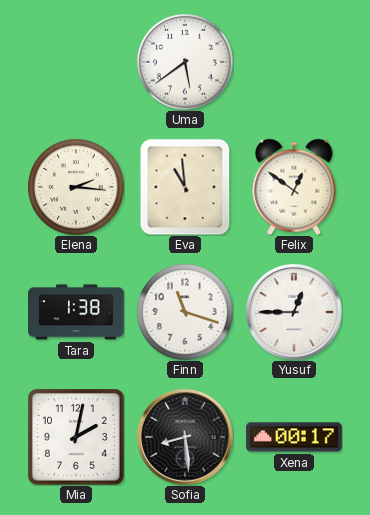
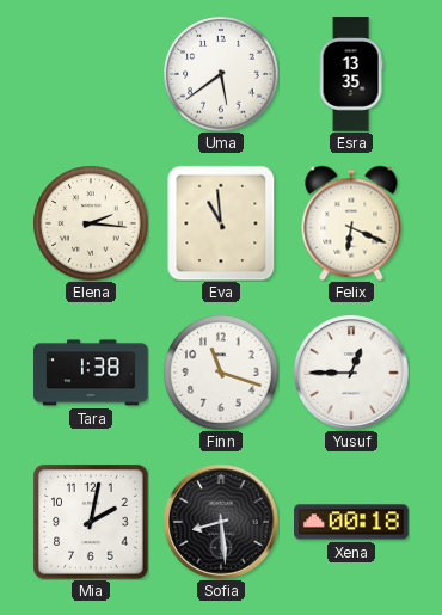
Esra: none -> 13:35 (351, 74)
Felix: 12:51 -> 6:19 (351, 223)
Xena: 00:17 -> 00:18 (351, 522)
